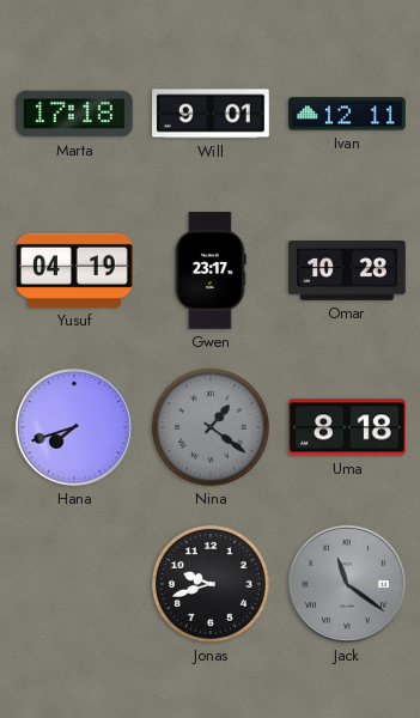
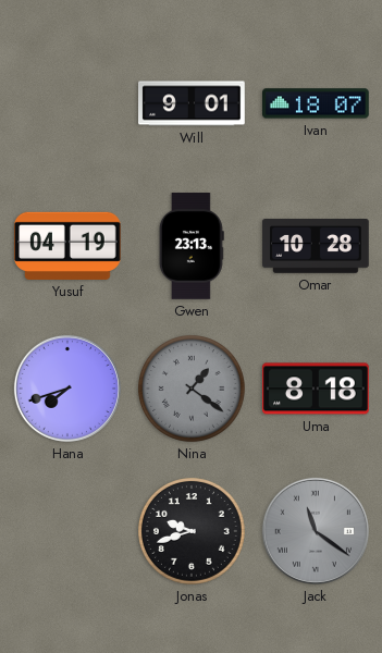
Marta: 17:18 -> none (74, 114)
Ivan: 12:11 -> 18:07 (316, 103)
Gwen: 23:17 -> 23:13 (192, 246)
